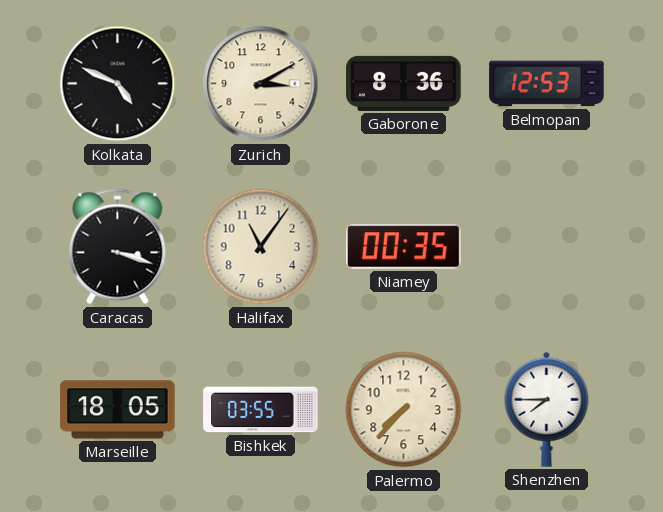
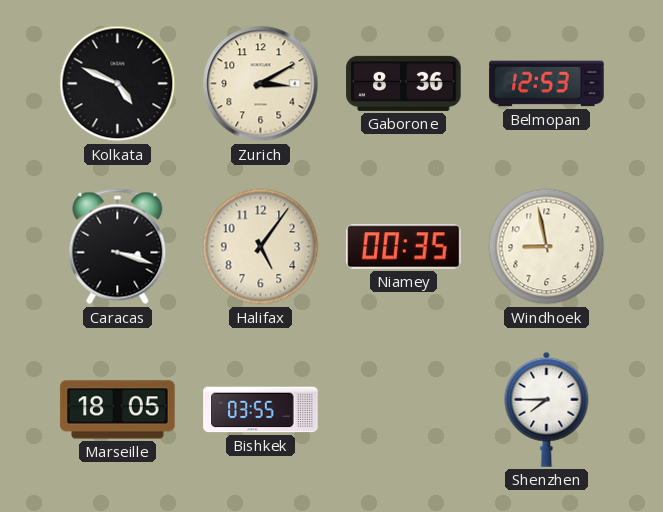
Halifax: 11:06 -> 5:06 (261, 247)
Windhoek: none -> 8:58 (547, 247)
Palermo: 7:37 -> none (404, 410)
